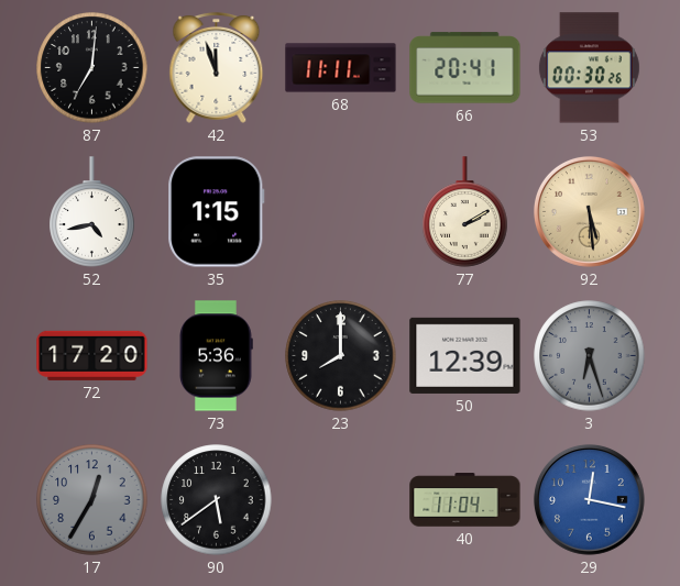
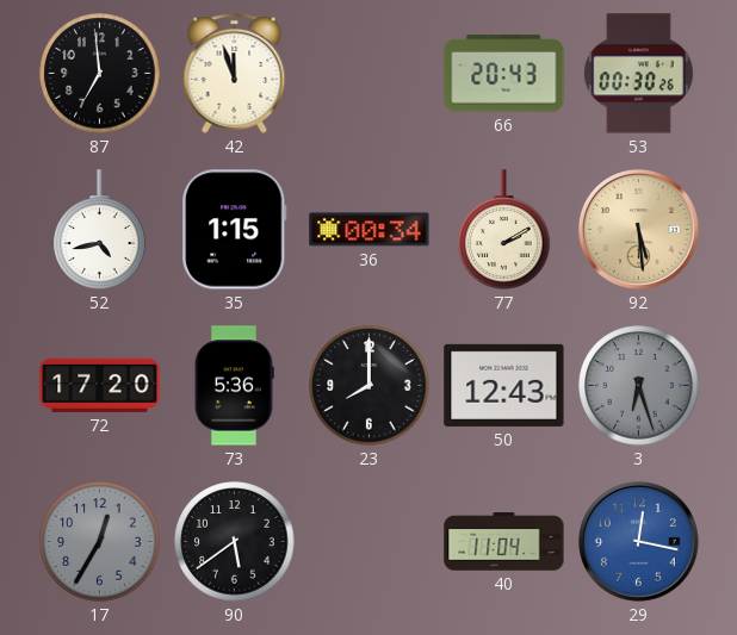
87: 7:01 -> 6:59 (100, 74)
68: 11:11 -> none (341, 68)
66: 20:41 -> 20:43 (504, 74)
36: none -> 00:34 (370, 230)
50: 12:39 -> 12:43 (504, 385)
